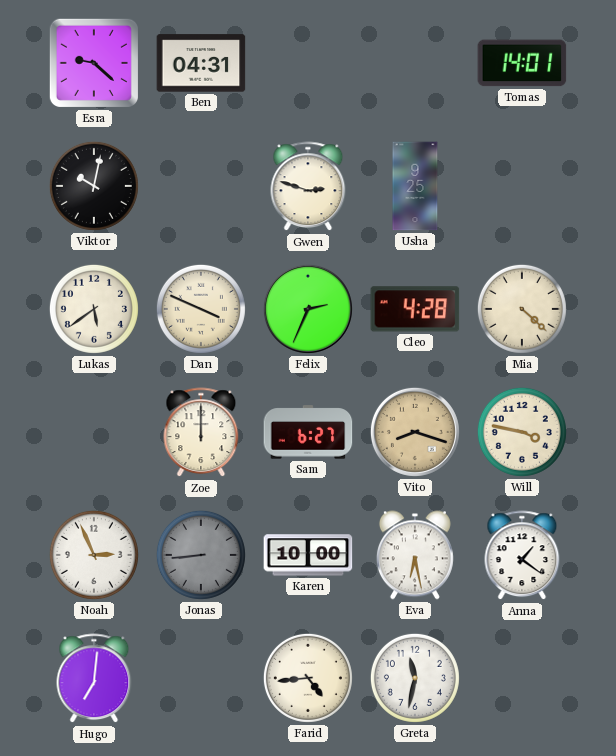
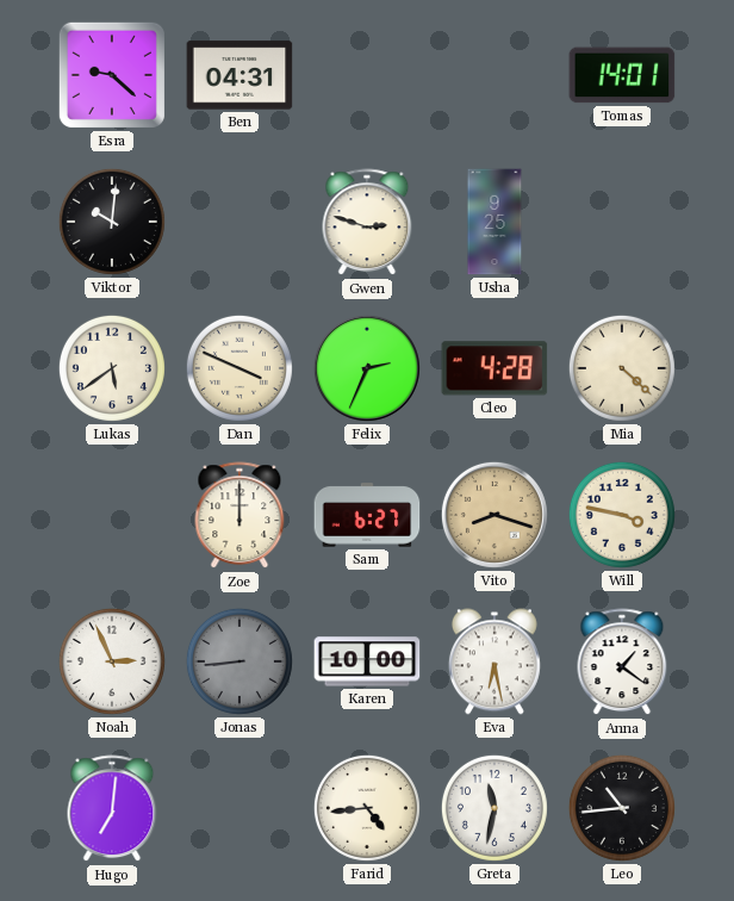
Viktor: 10:02 -> 10:01 (112, 222)
Leo: none -> 10:44 (622, 808)
